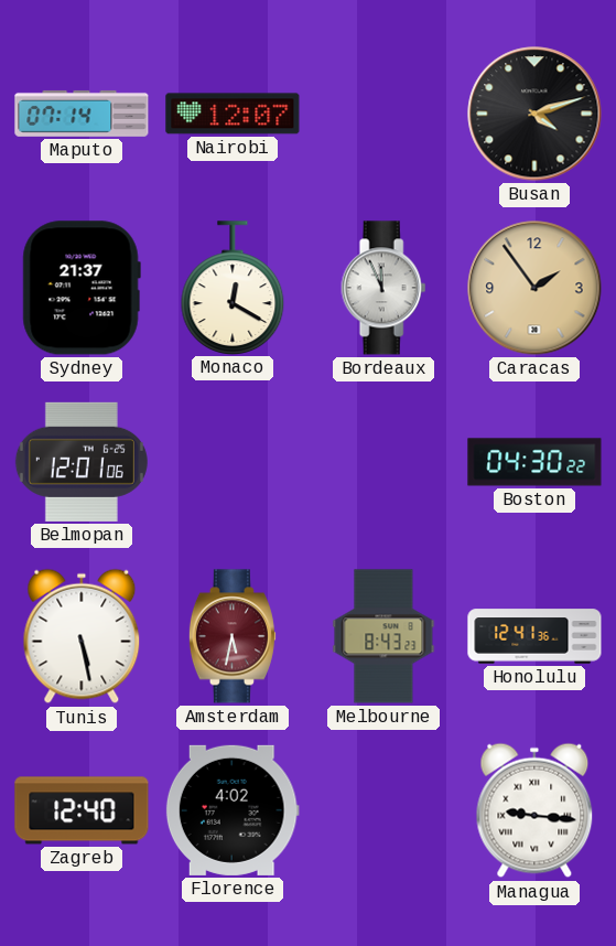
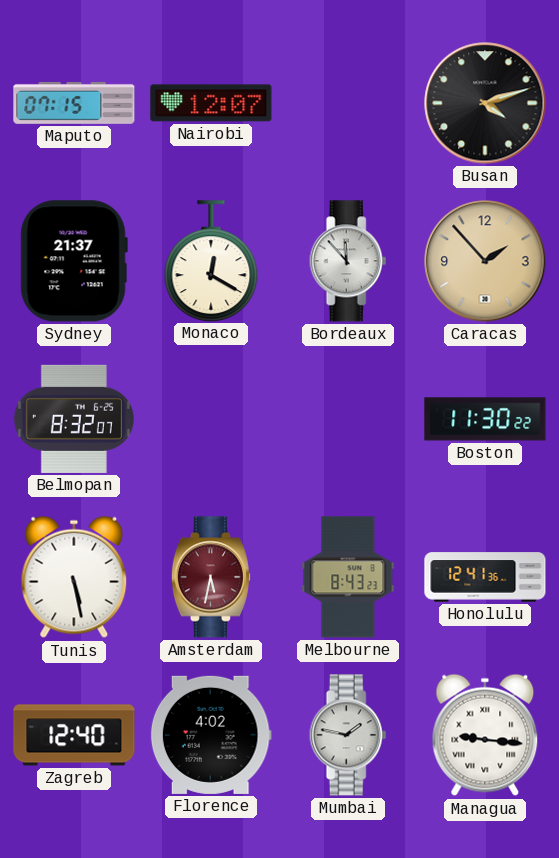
Maputo: 07:14 -> 07:15 (74, 103)
Bordeaux: 11:56 -> 11:53 (348, 261)
Caracas: 1:54 -> 1:53 (485, 261)
Belmopan: 12:01 -> 8:32 (74, 419)
Boston: 04:30 -> 11:30 (485, 419)
Mumbai: none -> 1:47 (348, 735)
